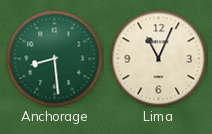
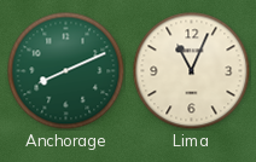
Anchorage: 8:29 -> 8:11 (65, 70)
